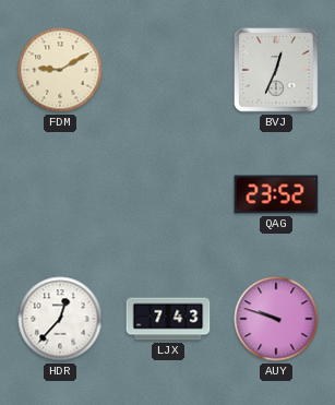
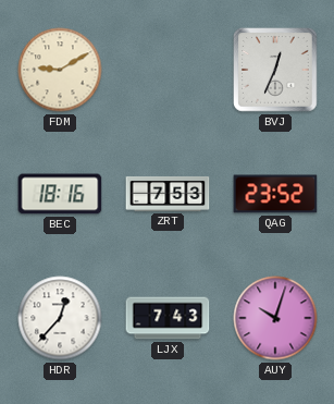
BEC: none -> 18:16 (60, 194)
ZRT: none -> 7:53 (168, 194)
AUY: 9:48 -> 10:03 (275, 318)
